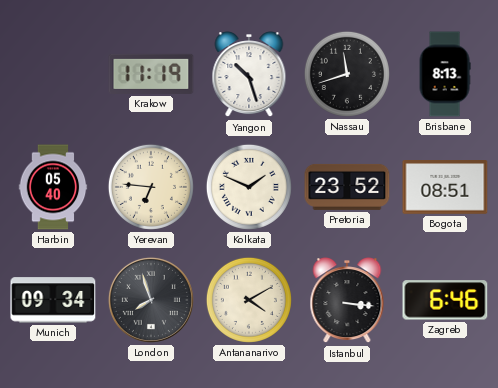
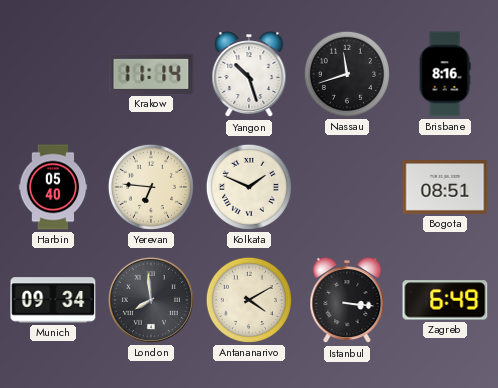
Krakow: 11:19 -> 11:14 (151, 74)
Brisbane: 8:13 -> 8:16 (445, 74)
Pretoria: 23:52 -> none (347, 187)
London: 7:57 -> 7:59 (151, 300)
Zagreb: 6:46 -> 6:49 (445, 300)
